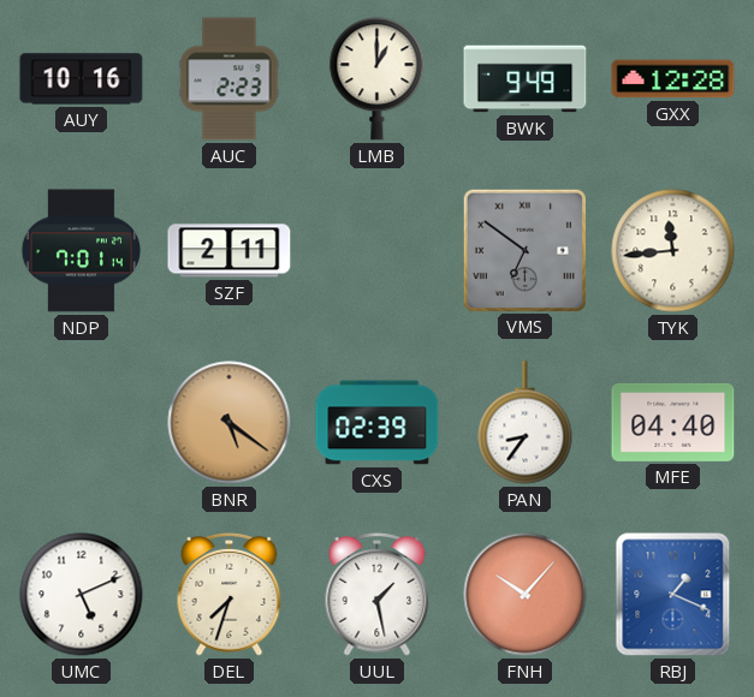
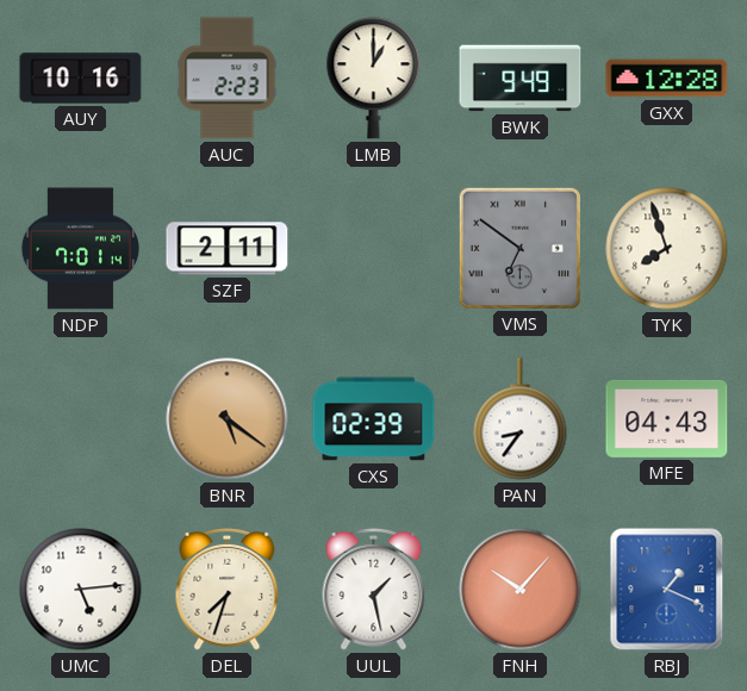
TYK: 11:44 -> 7:57 (667, 249)
MFE: 04:40 -> 04:43 (667, 418)
UMC: 5:11 -> 5:14 (81, 590)
